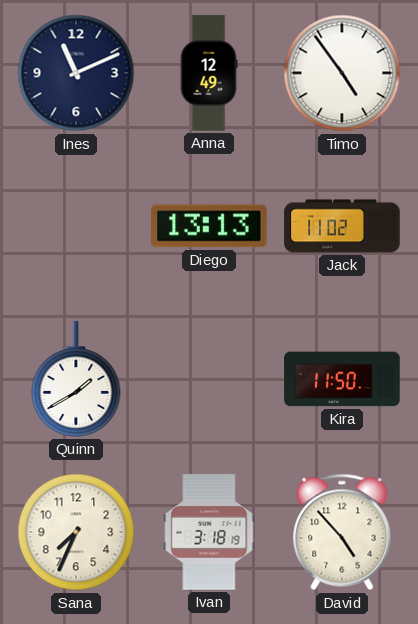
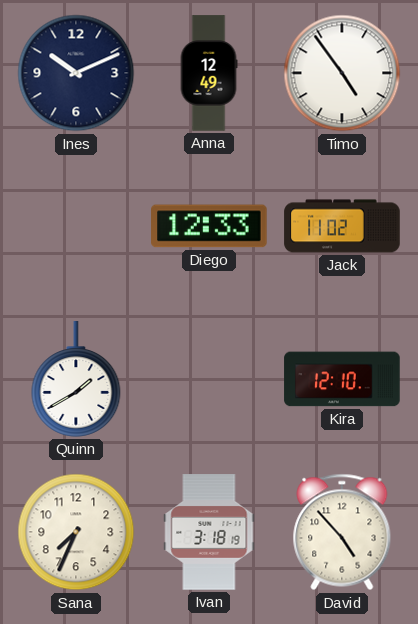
Ines: 11:11 -> 10:11 (76, 73)
Diego: 13:13 -> 12:33 (209, 226)
Kira: 11:50 -> 12:10 (342, 379)
